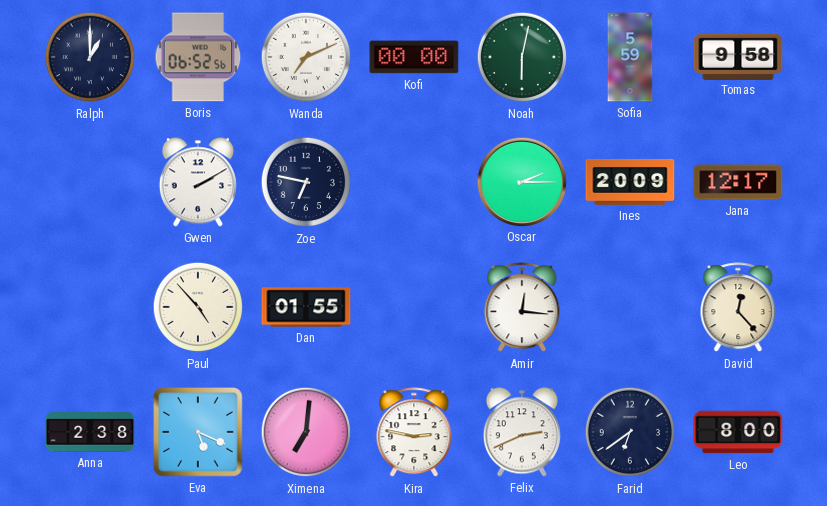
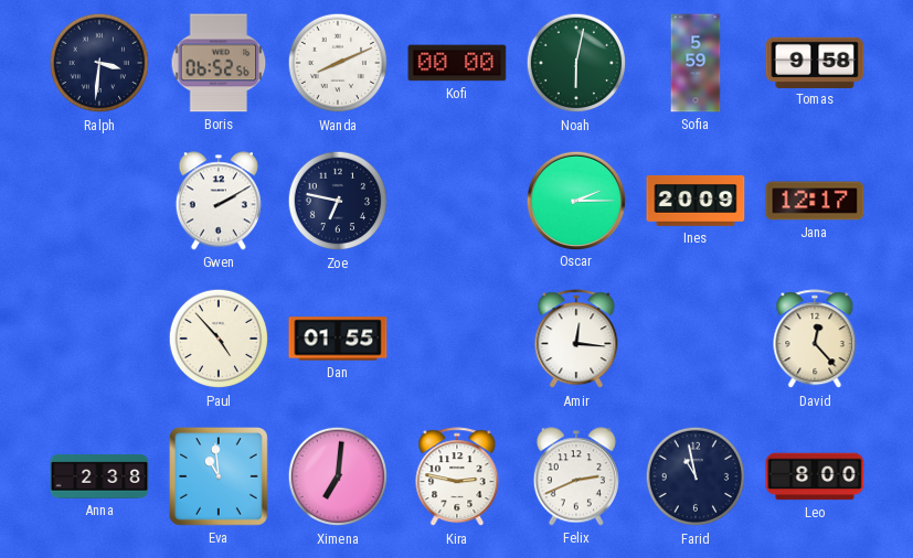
Ralph: 1:00 -> 3:31 (99, 63)
Wanda: 7:11 -> 8:11 (338, 63)
Eva: 5:19 -> 10:59 (220, 477)
Farid: 6:39 -> 10:58 (696, 476)
